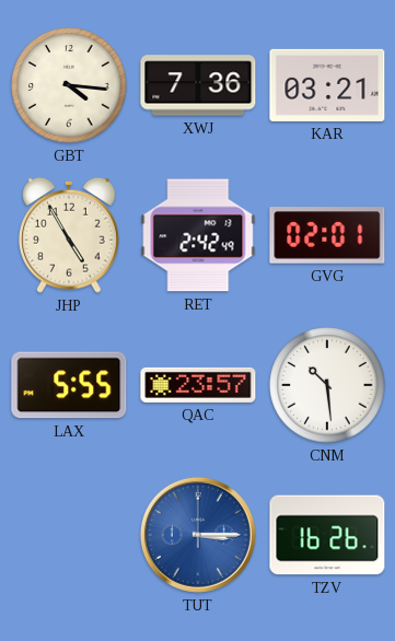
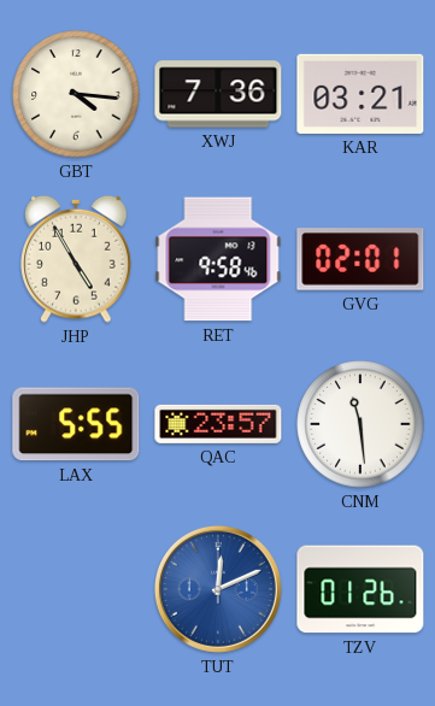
RET: 2:42 -> 9:58 (218, 259)
CNM: 10:29 -> 11:29 (360, 424)
TUT: 3:15 -> 12:11 (218, 589)
TZV: 16:26 -> 01:26 (360, 589)
